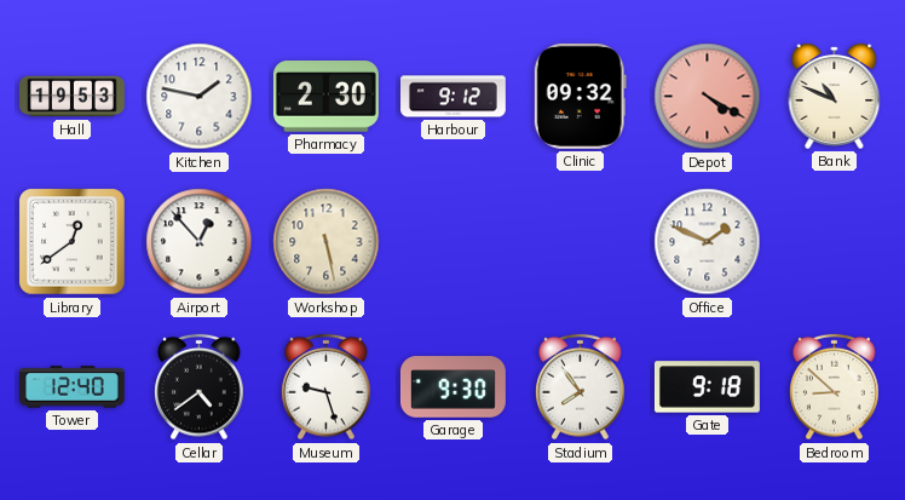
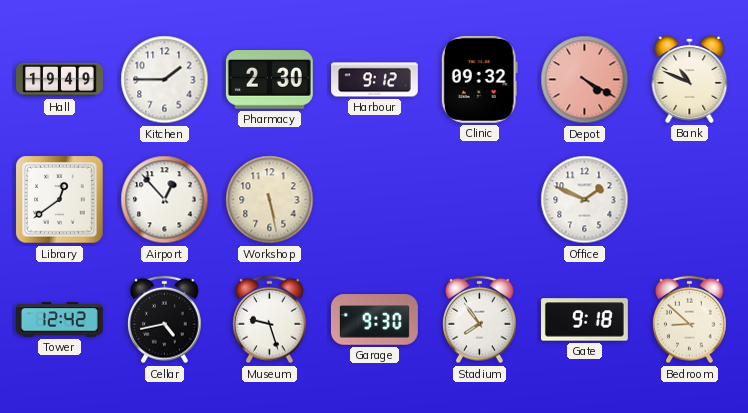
Hall: 19:53 -> 19:49 (60, 80)
Kitchen: 1:47 -> 1:45 (165, 80)
Tower: 12:40 -> 12:42 (60, 320)
Cellar: 4:39 -> 4:43 (165, 320)
